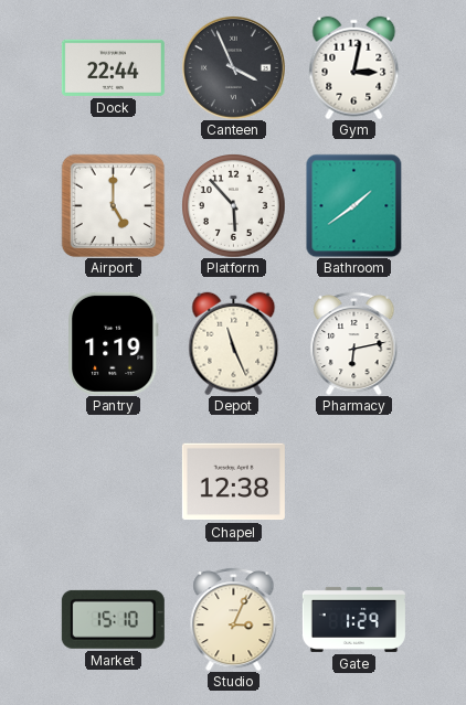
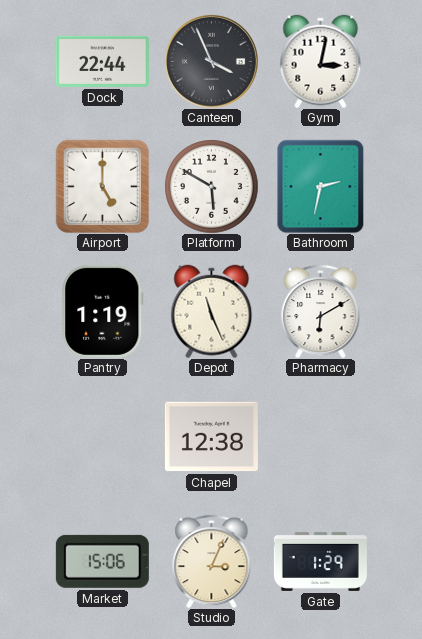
Platform: 5:53 -> 5:50 (211, 186)
Bathroom: 1:39 -> 2:32 (321, 186)
Pharmacy: 6:13 -> 6:10 (321, 311)
Market: 15:10 -> 15:06 (102, 561)
